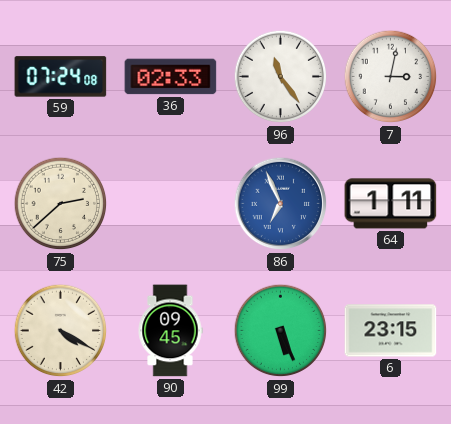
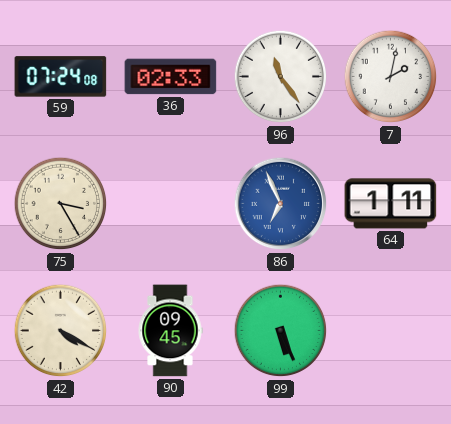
7: 3:02 -> 2:02 (391, 77)
75: 2:38 -> 3:25 (61, 204)
6: 23:15 -> none (391, 331)
